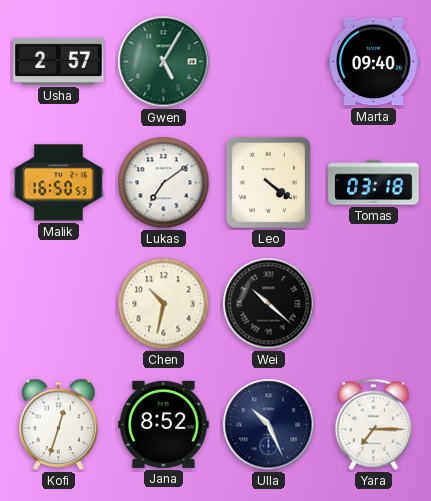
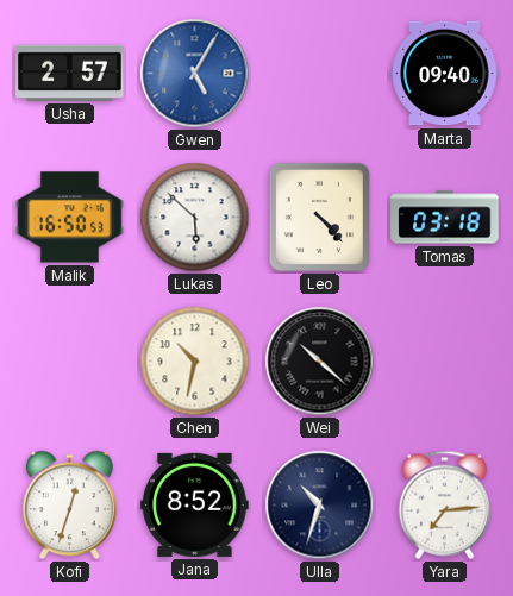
Gwen dial: green -> blue (195, 74)
Lukas: 7:09 -> 5:52 (195, 218)
Leo: 4:21 -> 4:23 (319, 217)
Ulla: 10:26 -> 10:33 (320, 506)
Yara: 7:15 -> 7:14 (445, 504)
